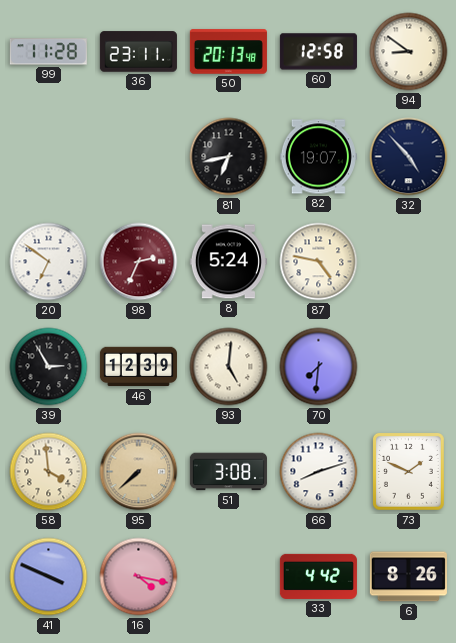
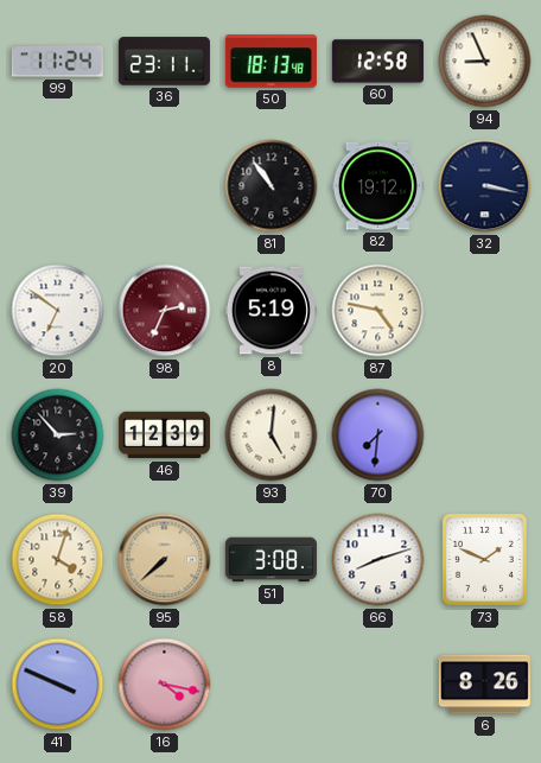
99: 11:28 -> 11:24 (57, 62)
50: 20:13 -> 18:13 (270, 62)
94: 8:51 -> 8:56 (485, 62)
81: 6:43 -> 10:54 (272, 186)
82: 19:07 -> 19:12 (377, 186)
32: 4:53 -> 3:17 (485, 186)
8: 5:24 -> 5:19 (270, 311)
39: 2:55 -> 2:53 (58, 435)
58: 3:59 -> 4:03 (58, 560)
33: 4:42 -> none (318, 576)
